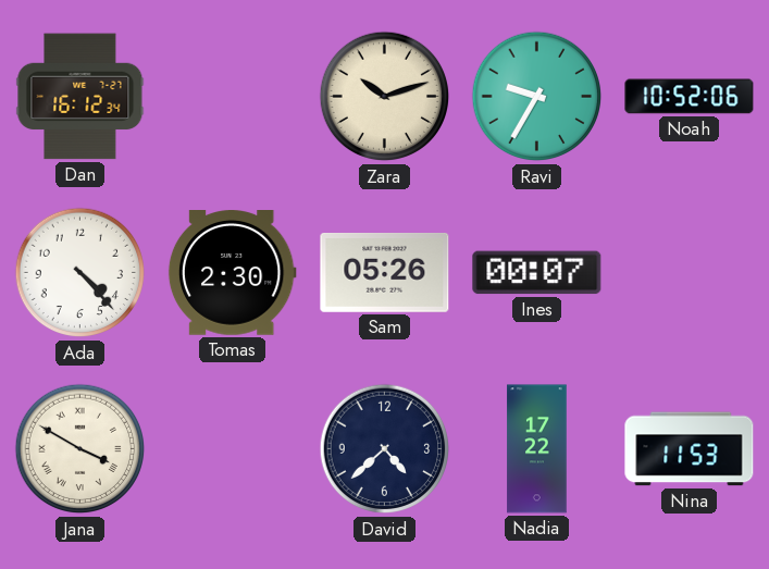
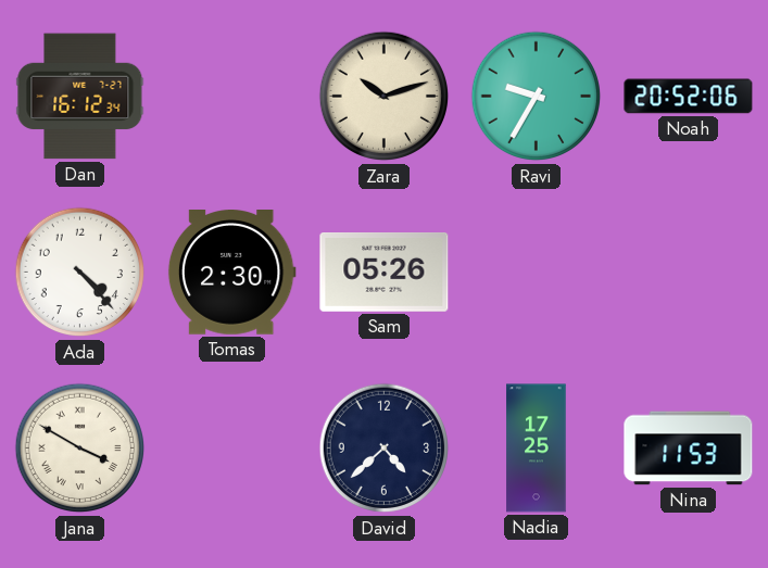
Noah: 10:52 -> 20:52 (689, 97)
Ines: 00:07 -> none (537, 273)
Nadia: 17:22 -> 17:25 (537, 449)
